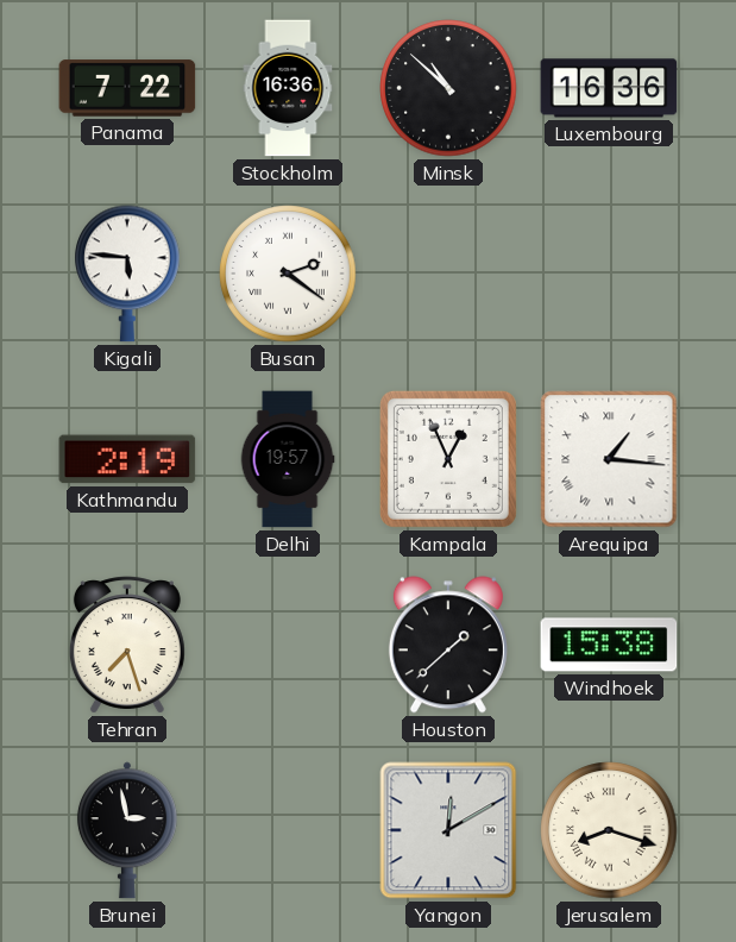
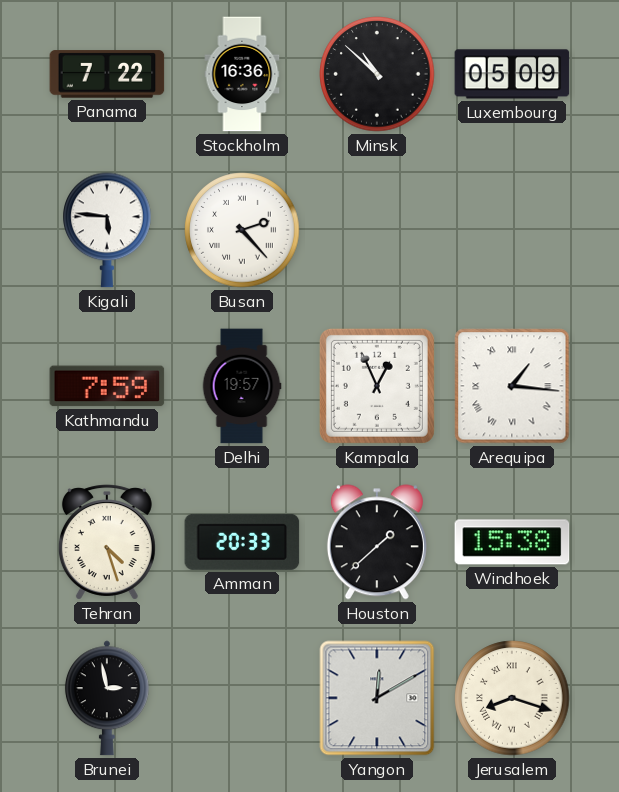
Luxembourg: 16:36 -> 05:09 (512, 74)
Busan: 2:21 -> 2:23 (242, 230)
Kathmandu: 2:19 -> 7:59 (107, 386)
Tehran: 7:27 -> 4:27 (107, 542)
Amman: none -> 20:33 (242, 542)
